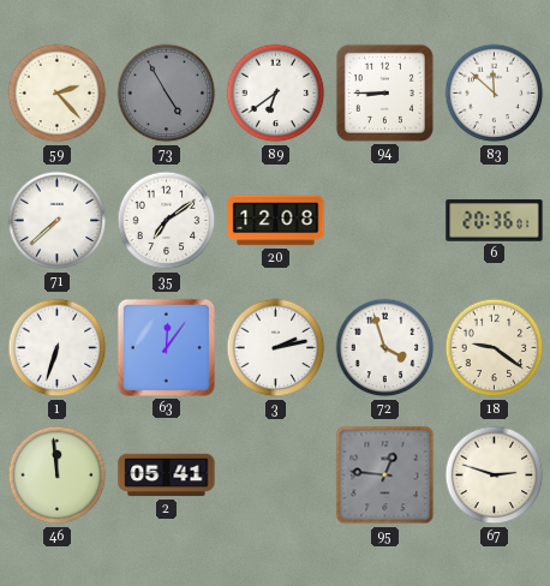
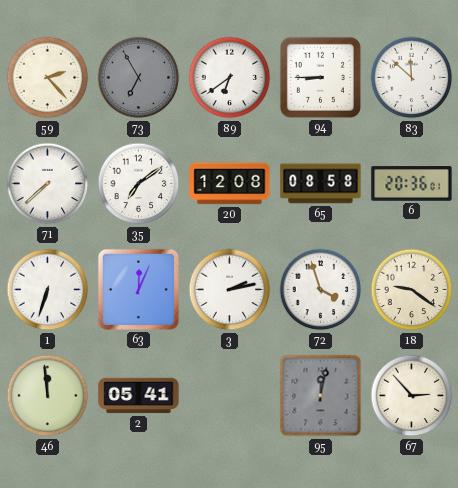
73: 4:55 -> 6:55 (139, 78)
65: none -> 08:58 (321, 184)
63: 12:06 -> 12:04 (138, 289)
95: 12:46 -> 12:02 (321, 396)
67: 2:48 -> 2:53 (412, 396)
